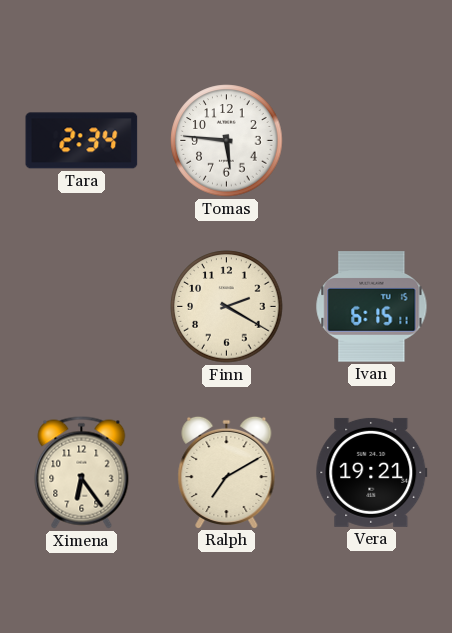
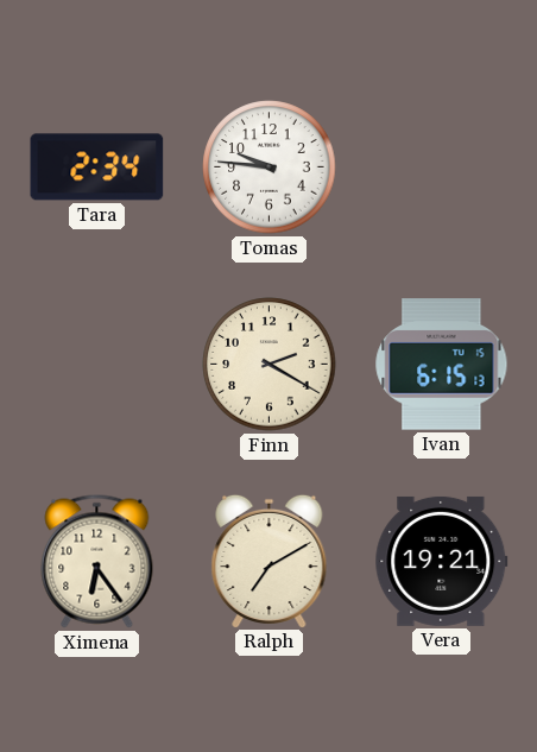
Tomas: 5:46 -> 9:46 (270, 168)
Ivan: 6:15:11 -> 6:15:13 (442, 365)
